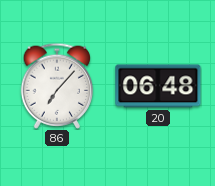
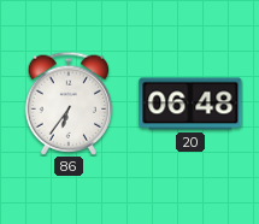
86: 7:07 -> 6:36 (69, 104)
